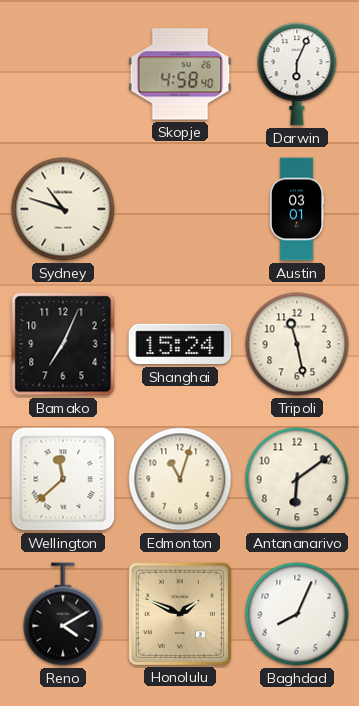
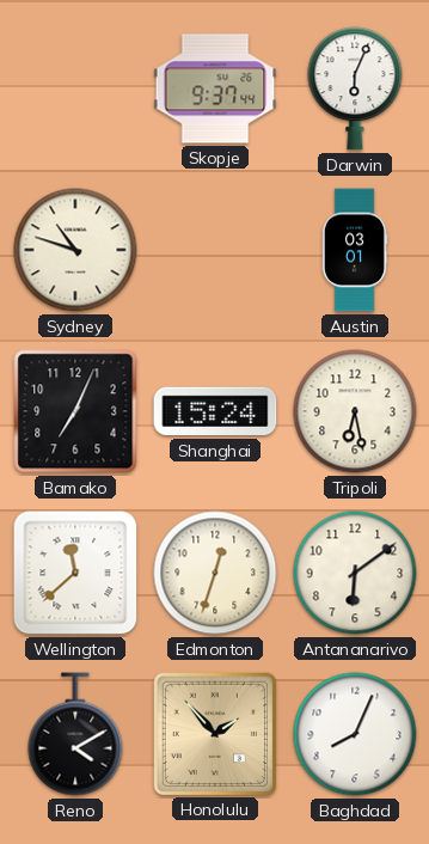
Skopje: 4:58 -> 9:37 (215, 88)
Tripoli: 11:28 -> 6:28 (355, 411)
Edmonton: 11:03 -> 12:33 (215, 573)
Honolulu: 1:49 -> 1:53 (214, 733)
